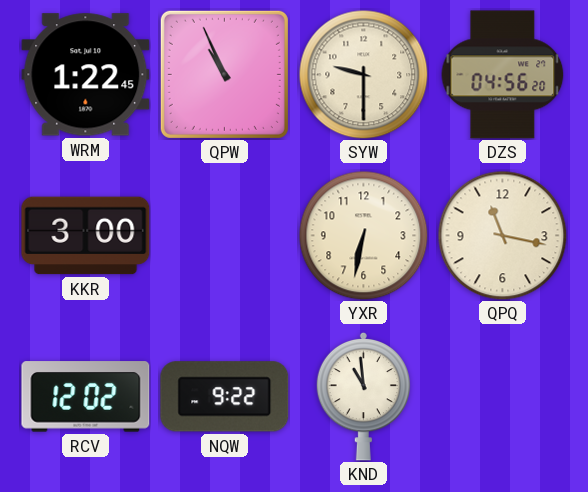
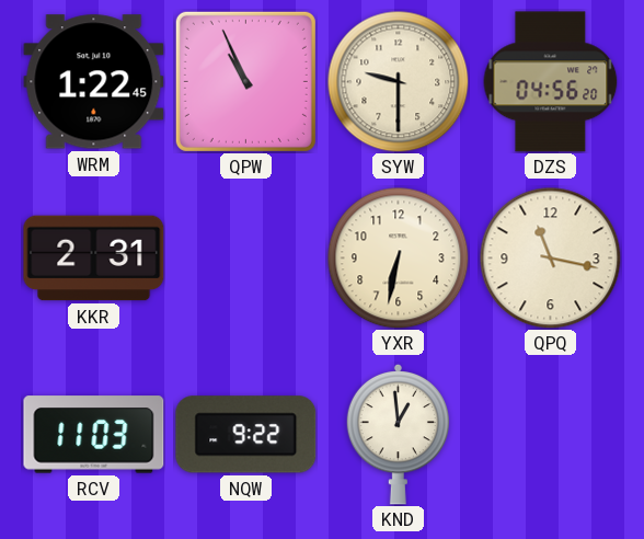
KKR: 3:00 -> 2:31 (94, 259)
RCV: 12:02 -> 11:03 (94, 435)
KND: 10:59 -> 12:59 (398, 434)
